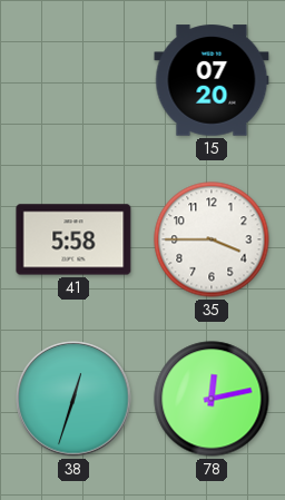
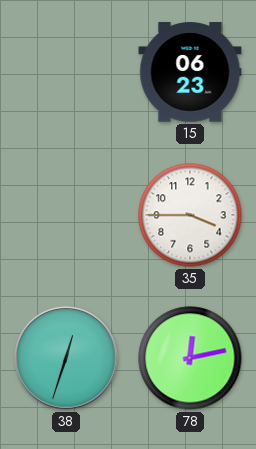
15: 07:20 -> 06:23 (190, 72)
41: 5:58 -> none (73, 239)
